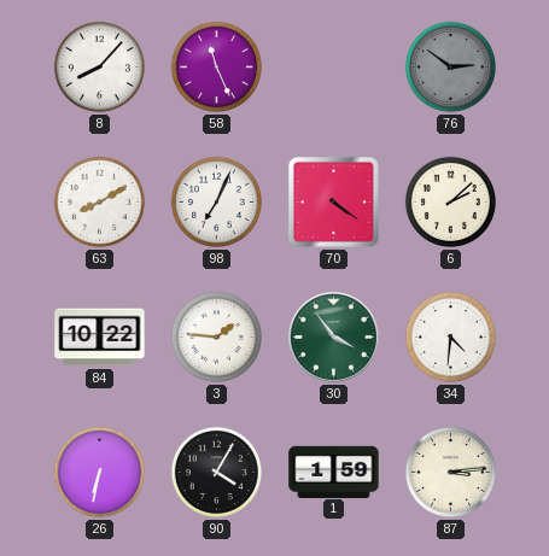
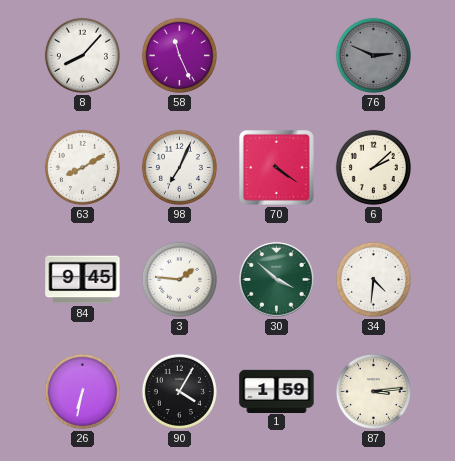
76: 2:51 -> 2:49 (373, 55)
84: 10:22 -> 9:45 (83, 280)
30: 3:54 -> 3:52 (277, 280)
